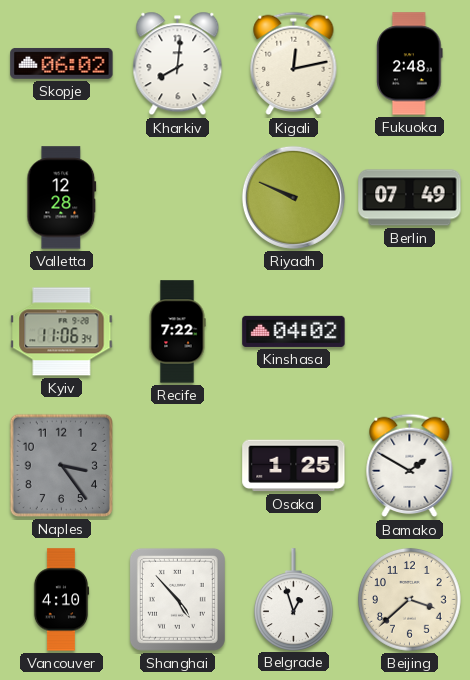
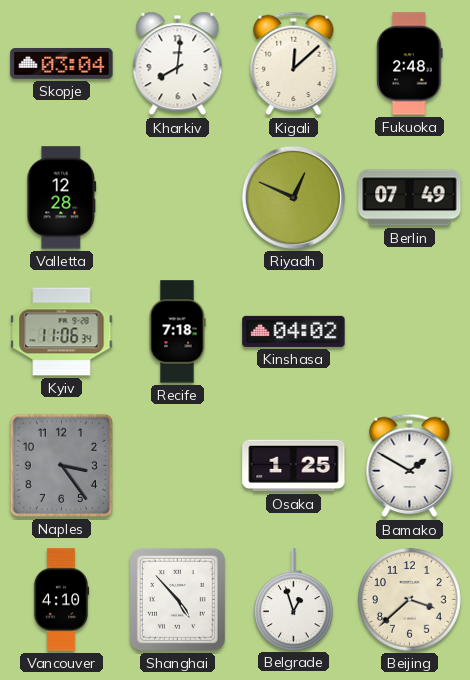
Skopje: 06:02 -> 03:04 (62, 63)
Kigali: 12:13 -> 12:08 (294, 64)
Riyadh: 9:49 -> 12:49 (293, 197)
Recife: 7:22 -> 7:18 (177, 332)
